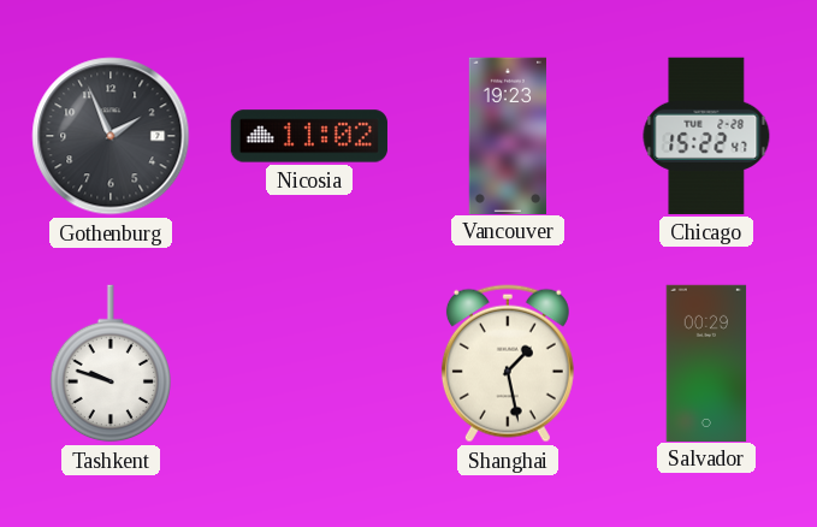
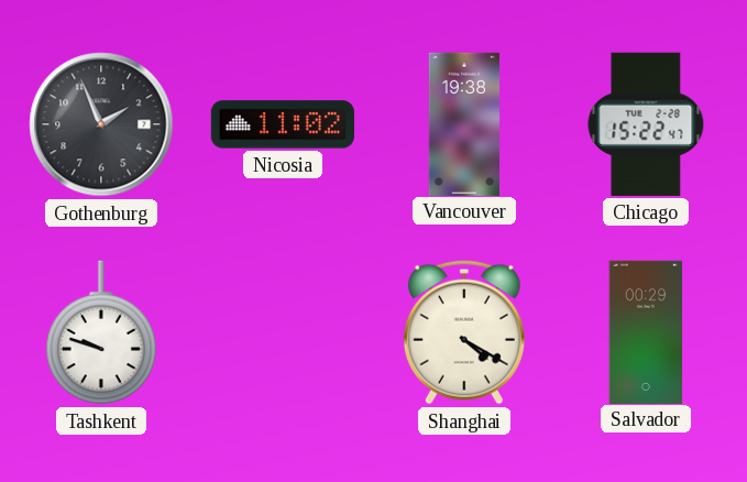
Vancouver: 19:23 -> 19:38 (464, 123)
Shanghai: 1:28 -> 4:20 (464, 332)
